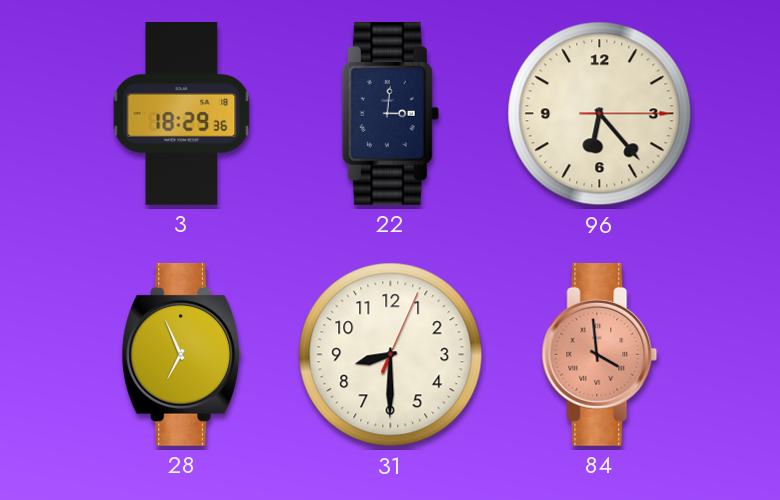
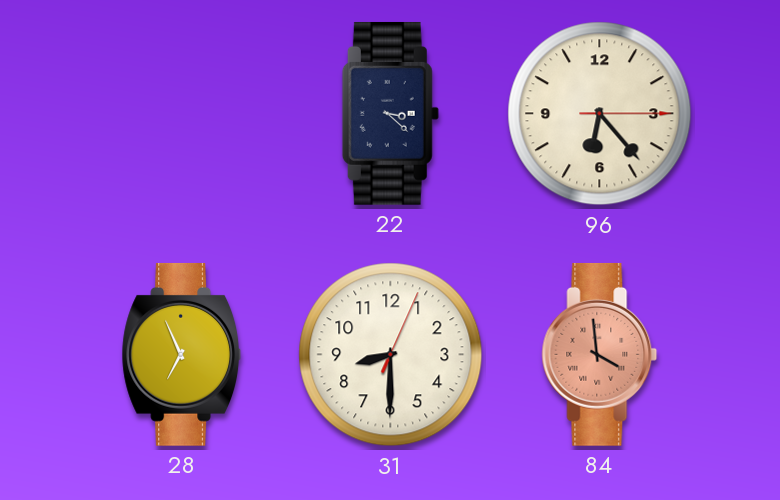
3: 18:29 -> none (182, 114)
22: 3:01 -> 3:22 (390, 113)
